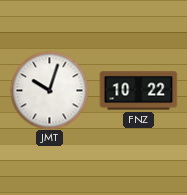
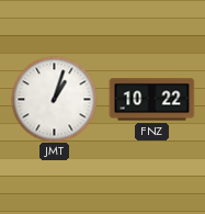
JMT: 10:03 -> 1:03 (54, 99)
